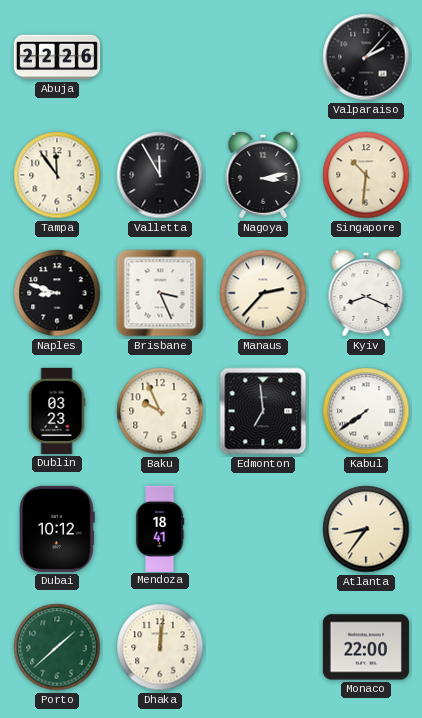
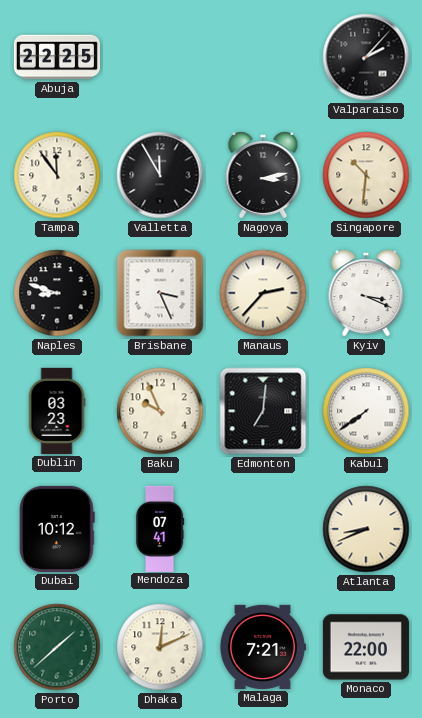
Abuja: 22:26 -> 22:25 (56, 57)
Kyiv: 8:19 -> 3:19 (366, 293)
Edmonton: 6:59 -> 7:01 (263, 411)
Mendoza: 18:41 -> 07:41 (160, 528)
Atlanta: 8:36 -> 8:41 (366, 529)
Dhaka: 12:01 -> 12:11 (160, 647)
Malaga: none -> 7:21 (262, 647)
